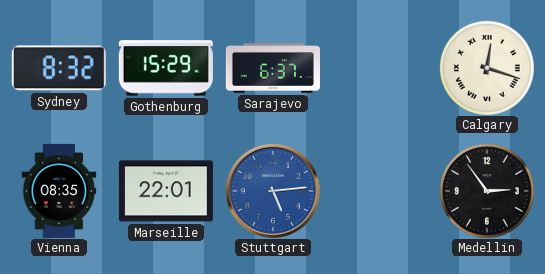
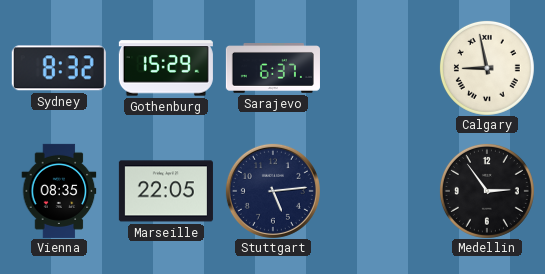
Calgary: 12:18 -> 8:58 (487, 68)
Marseille: 22:01 -> 22:05 (166, 191)
Stuttgart dial: blue -> navy (273, 191)
